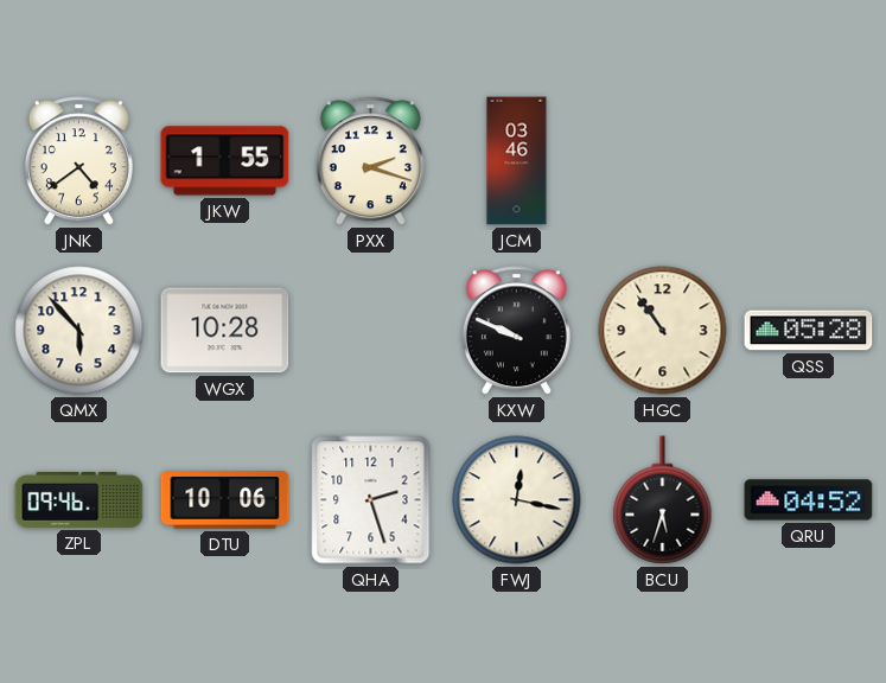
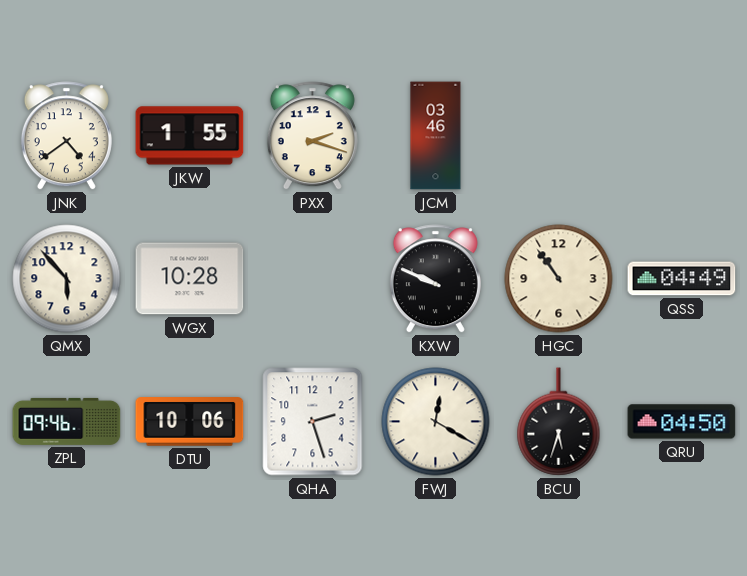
QSS: 05:28 -> 04:49 (682, 279)
FWJ: 12:17 -> 12:20 (436, 422)
QRU: 04:52 -> 04:50 (682, 422)
